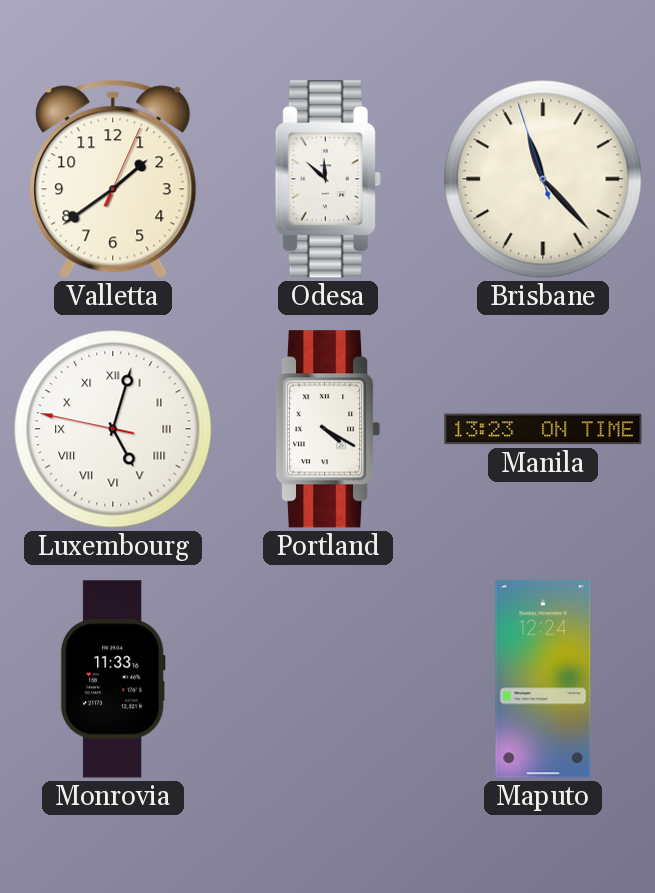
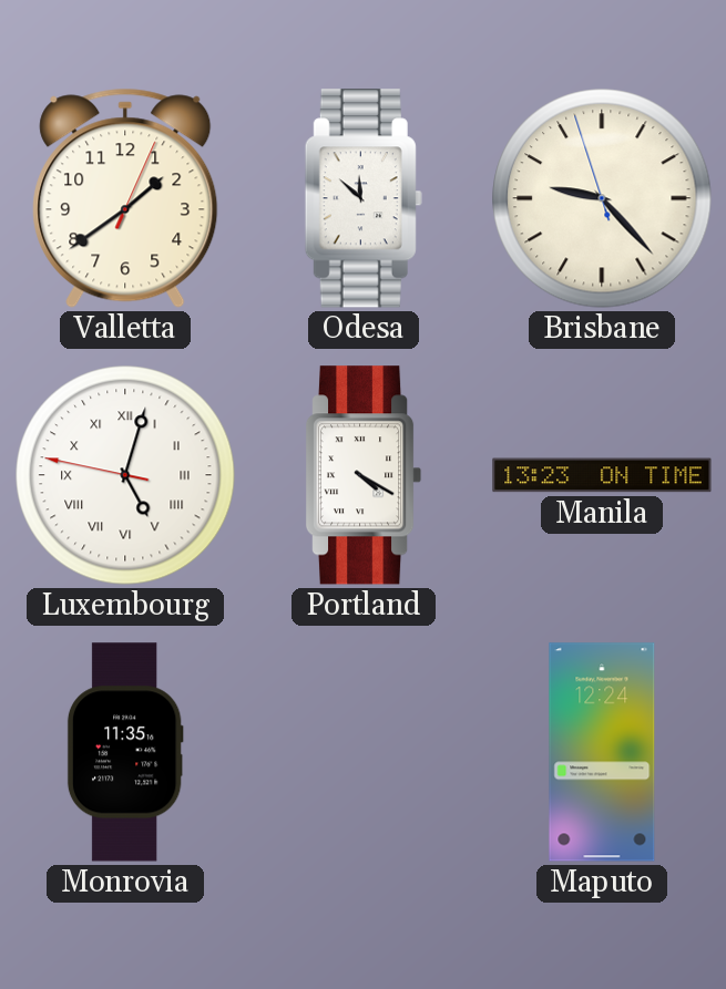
Brisbane: 11:22 -> 9:22 (602, 198)
Monrovia: 11:33 -> 11:35 (125, 752)
